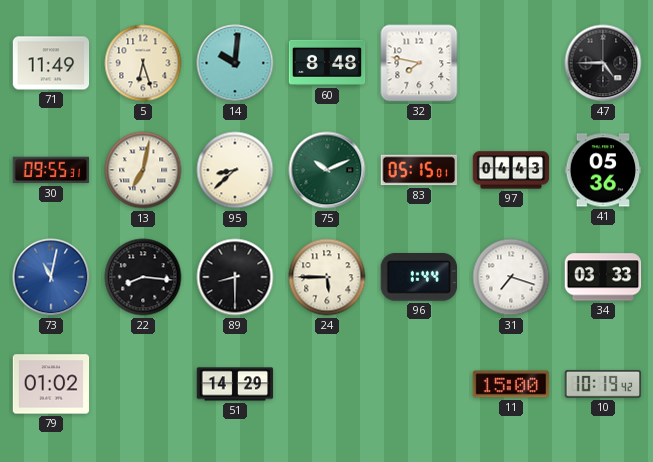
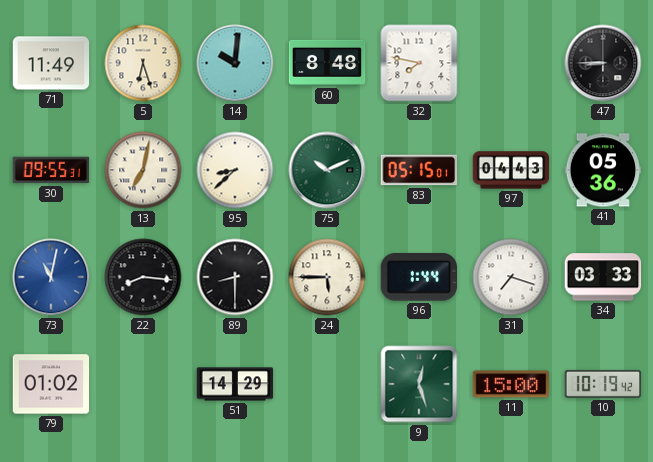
47: 4:45 -> 8:45 (603, 63)
9: none -> 12:27 (419, 384)
